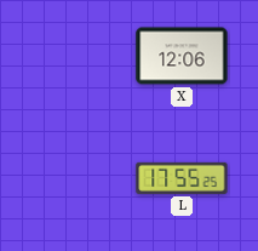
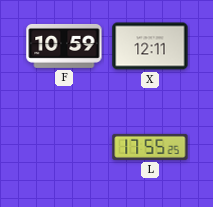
F: none -> 10:59 (64, 46)
X: 12:06 -> 12:11 (150, 46)
